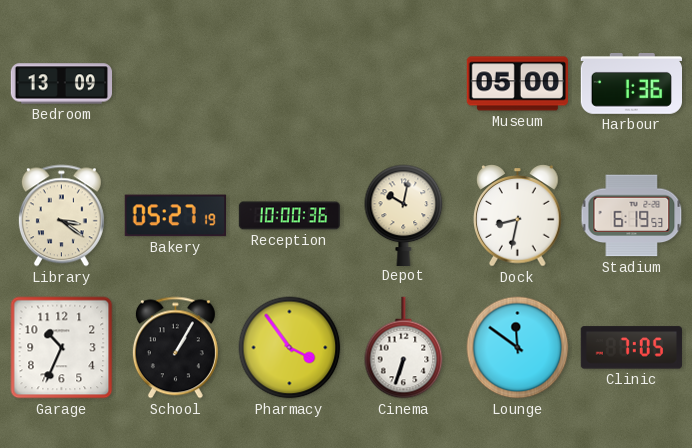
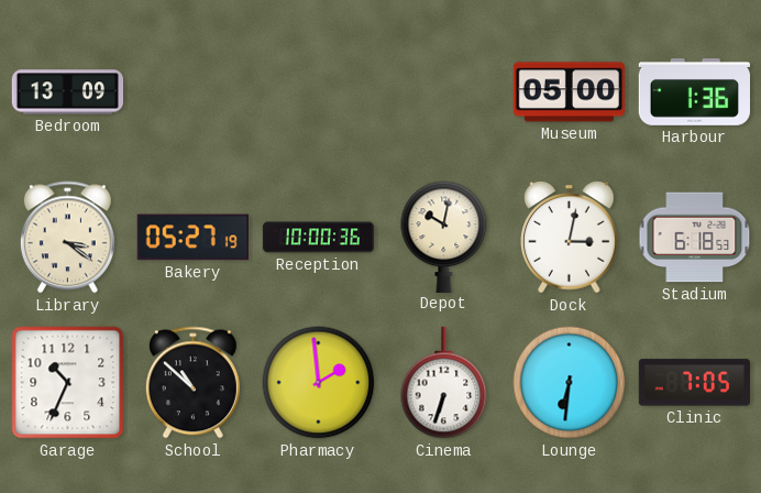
Dock: 8:32 -> 3:02 (570, 238)
Stadium: 6:19 -> 6:18 (695, 238)
School: 1:05 -> 10:52 (192, 383)
Pharmacy: 3:54 -> 1:59 (319, 383)
Lounge: 11:51 -> 6:31 (570, 383)
